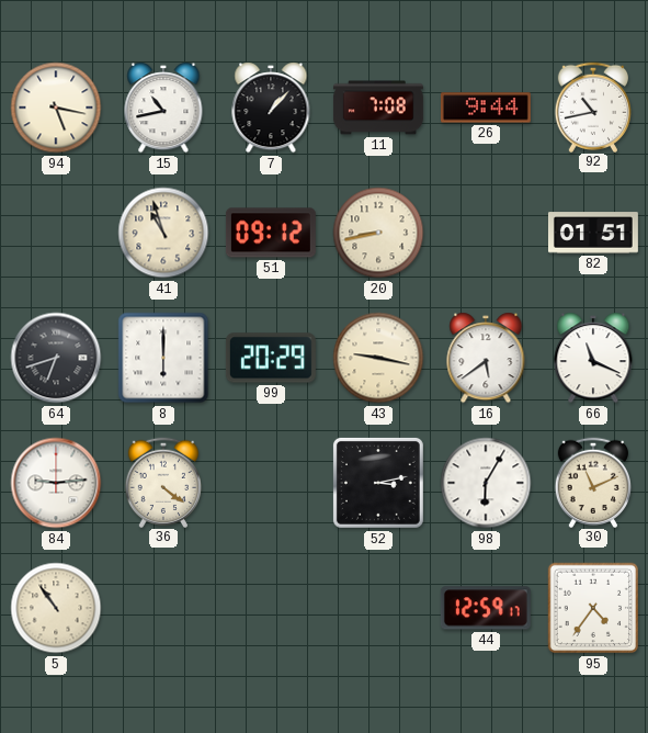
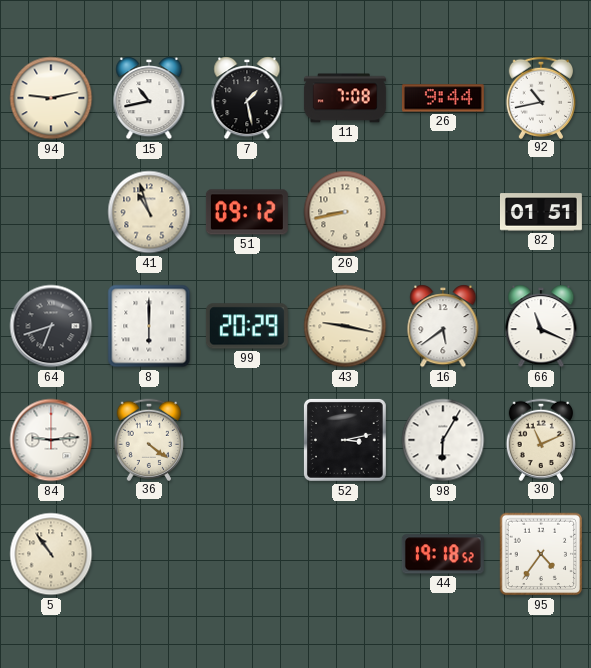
94: 5:17 -> 9:13 (51, 98)
7: 1:07 -> 1:28 (247, 98)
44: 12:59 -> 19:18 (443, 554)
